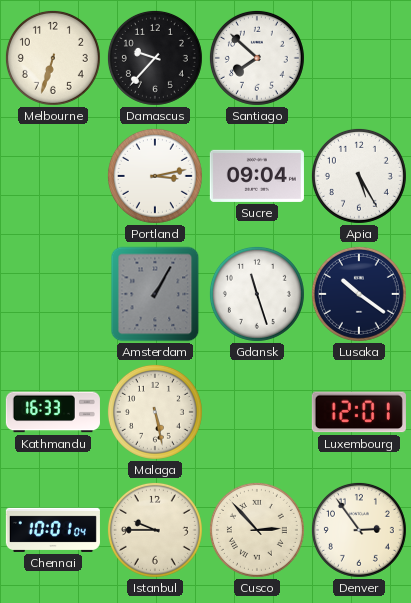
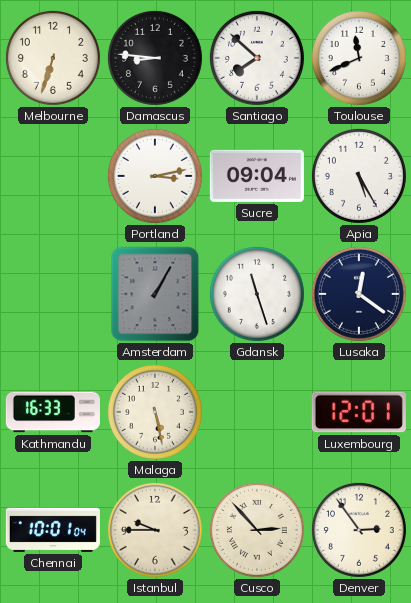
Damascus: 9:37 -> 8:46 (155, 58)
Toulouse: none -> 11:41 (359, 58)
Lusaka: 10:21 -> 12:21 (359, 294)
